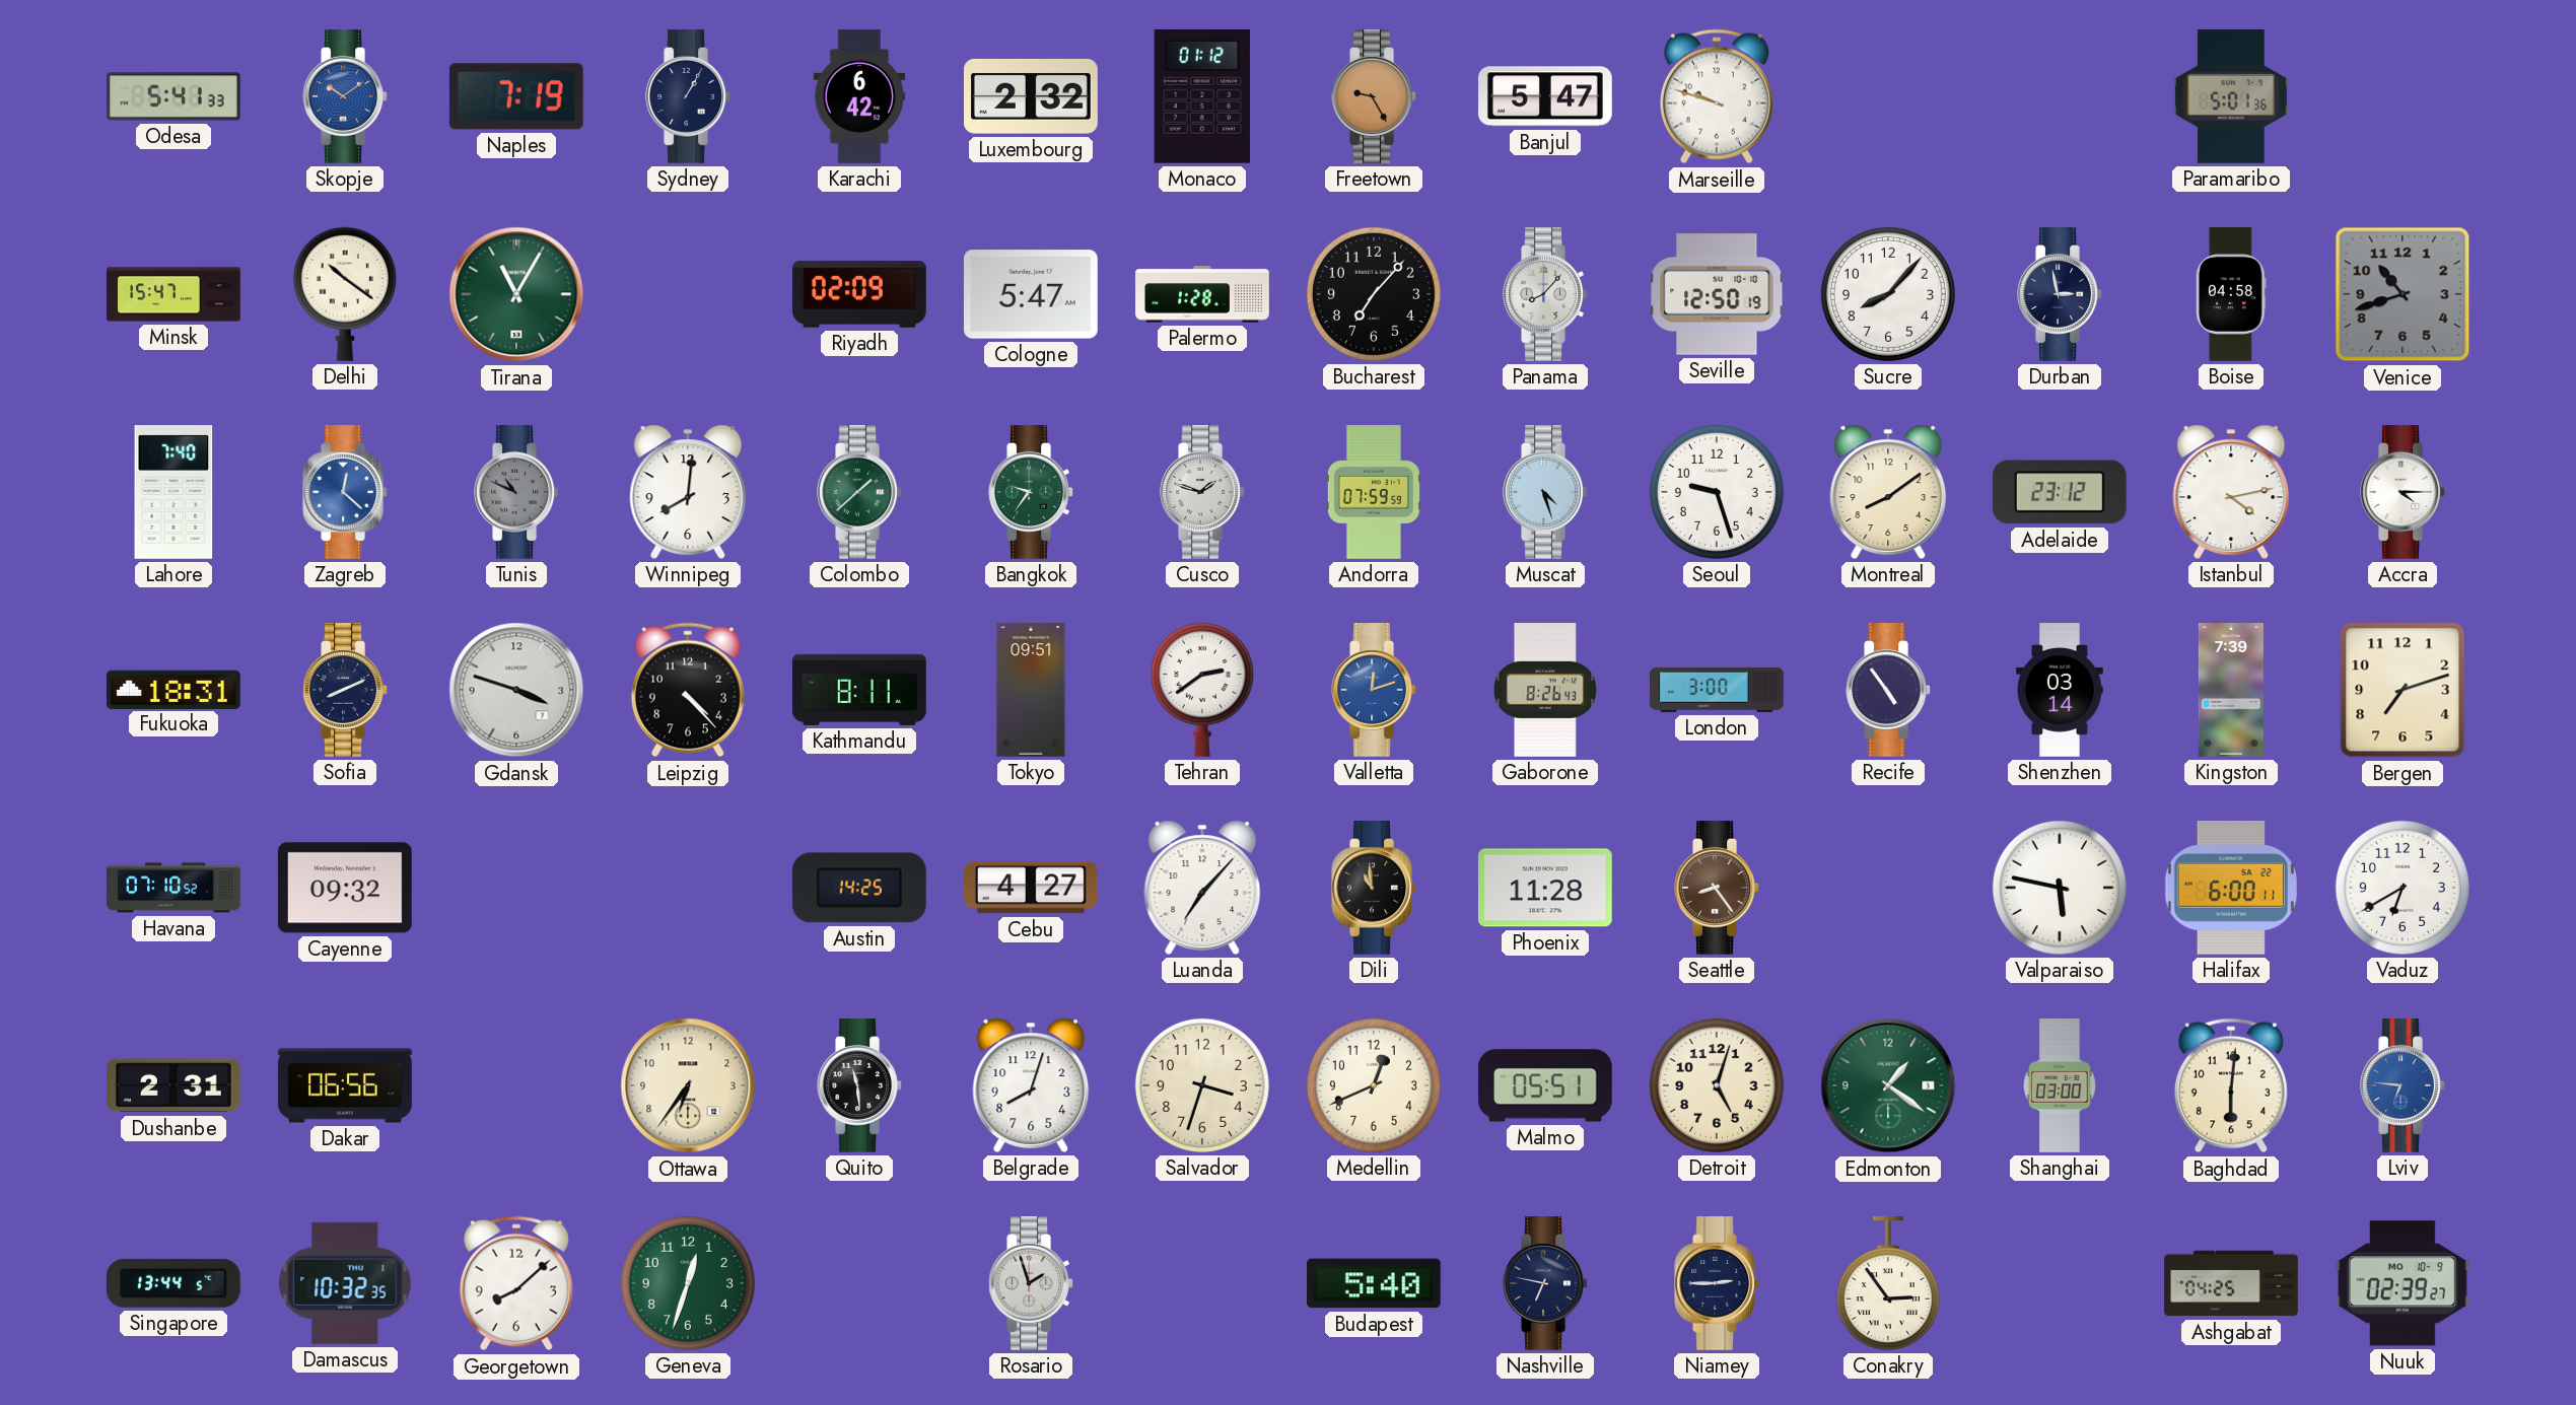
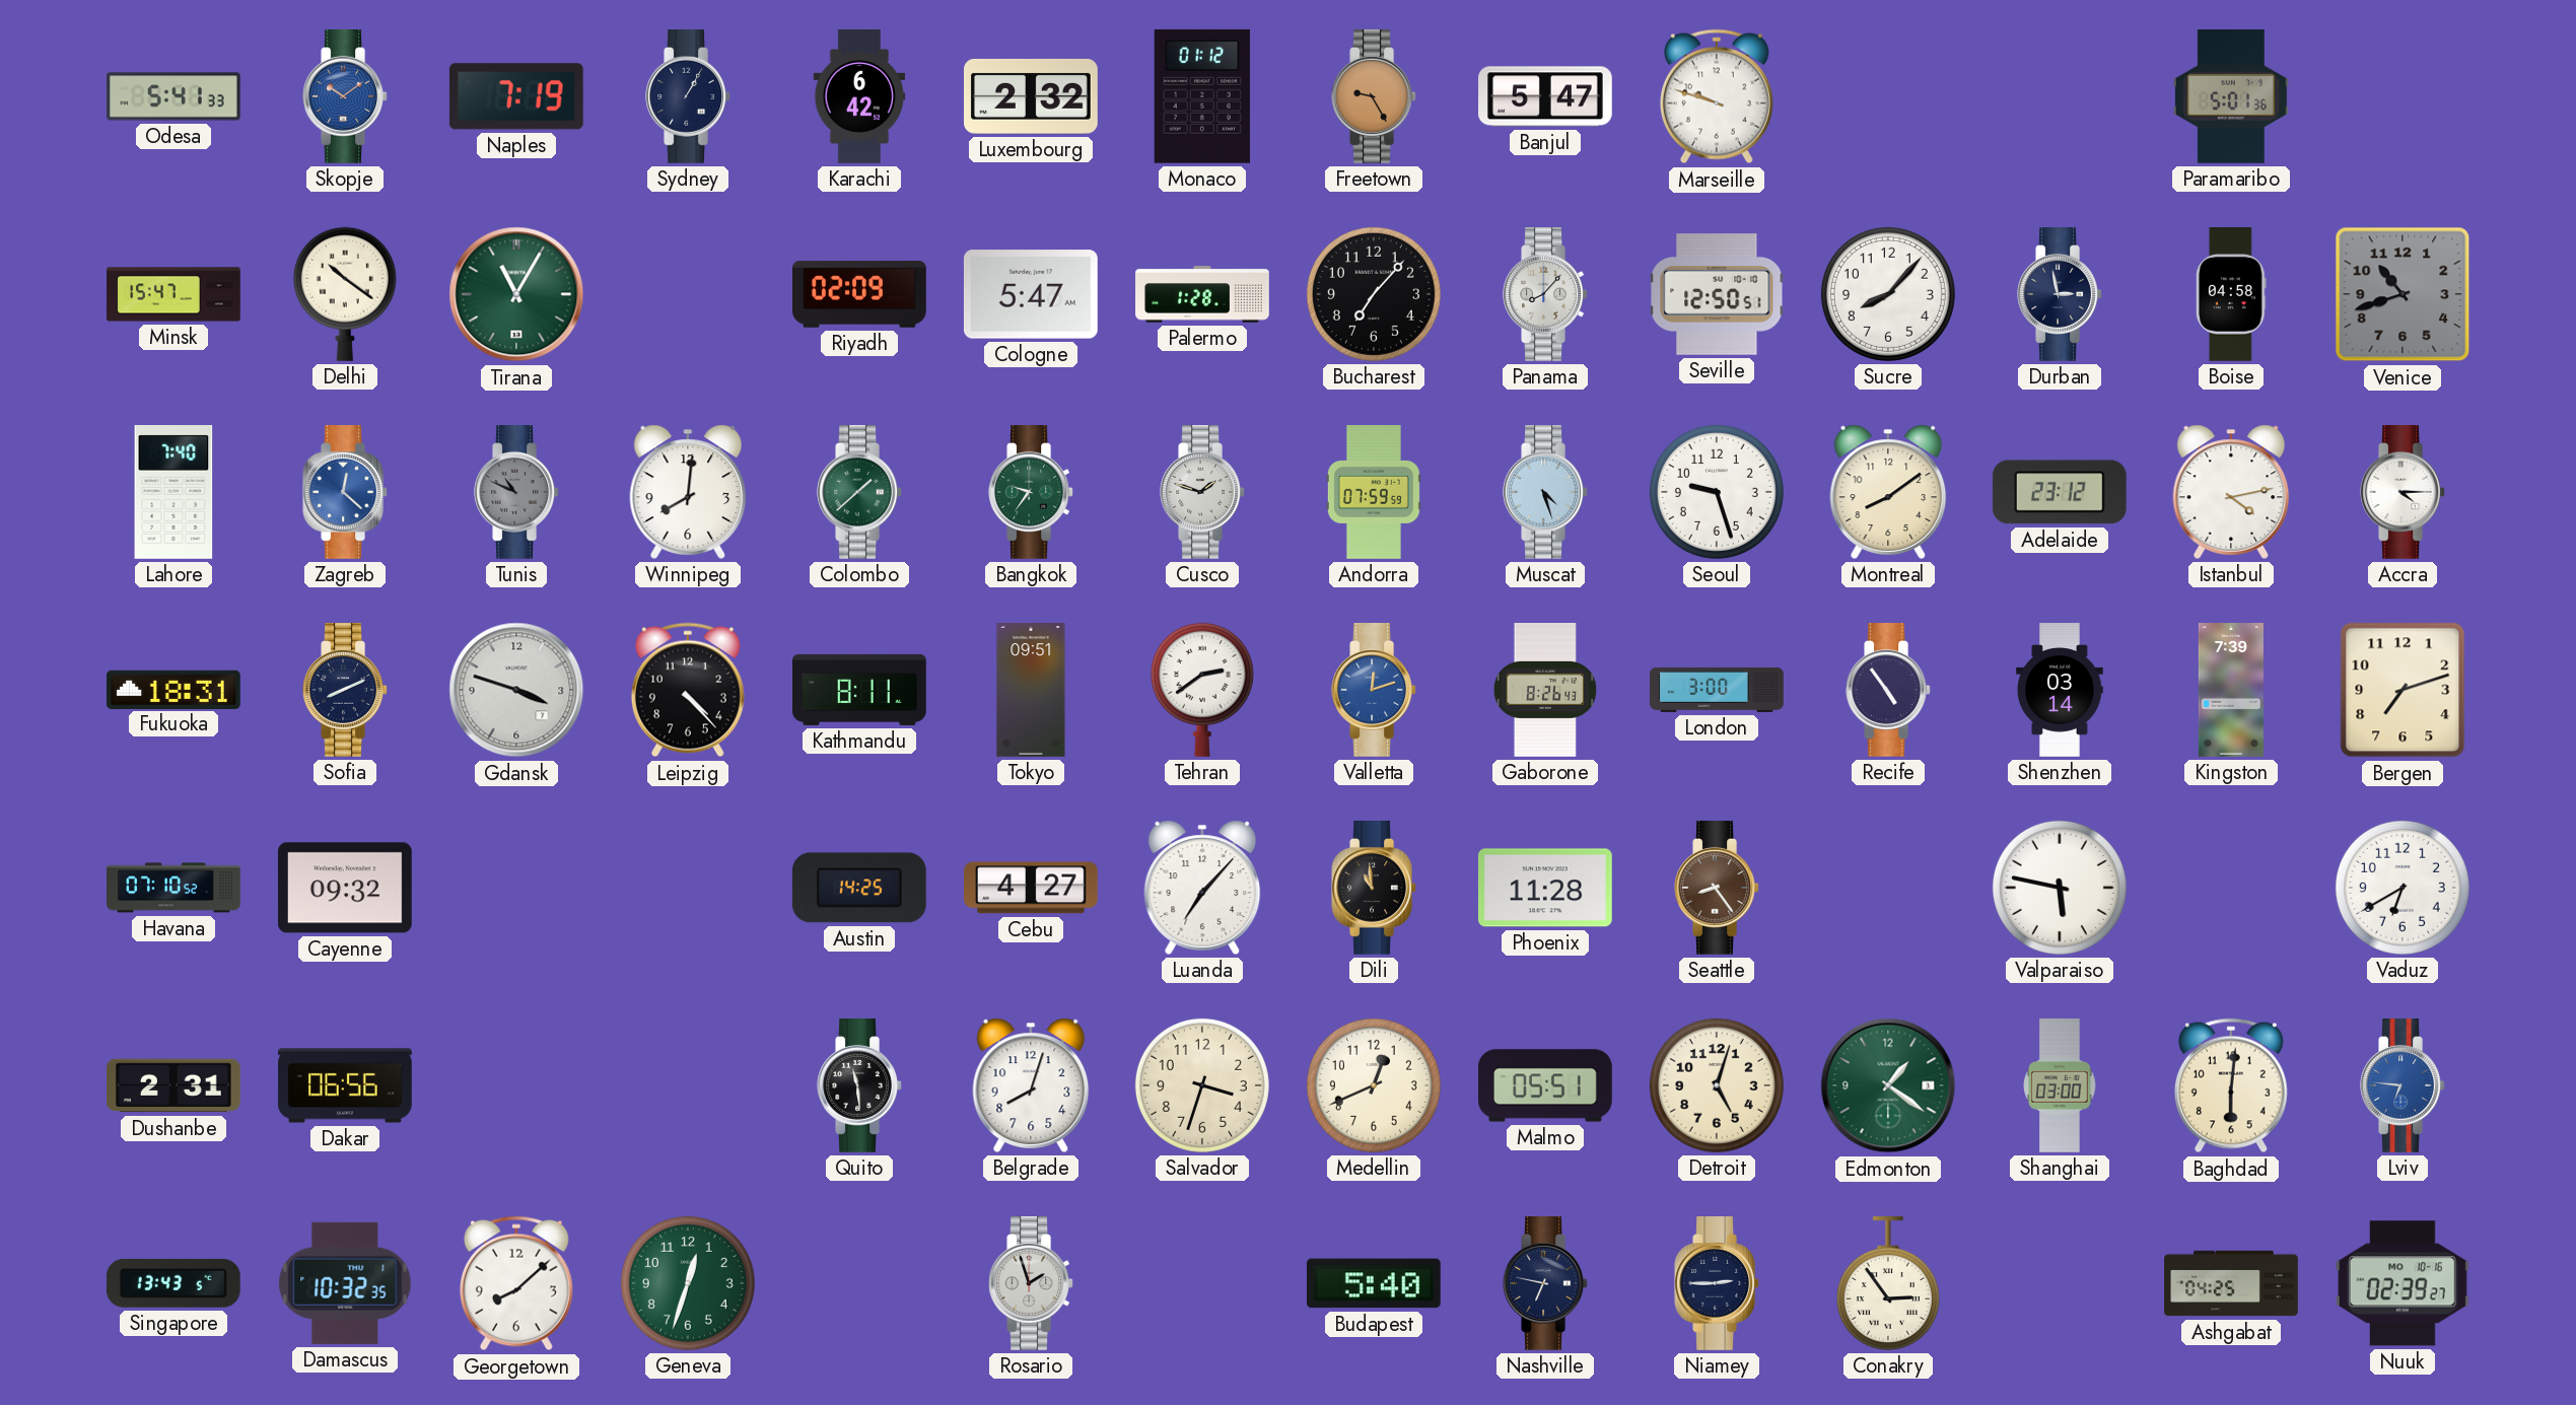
Seville: 12:50:19 -> 12:50:51 (1717, 294)
Halifax: 6:00 -> none (2231, 888)
Ottawa: 6:36 -> none (688, 1085)
Singapore: 13:44 -> 13:43 (173, 1283)
Nuuk date: MO 10-9 -> MO 10-16 (2403, 1283)
